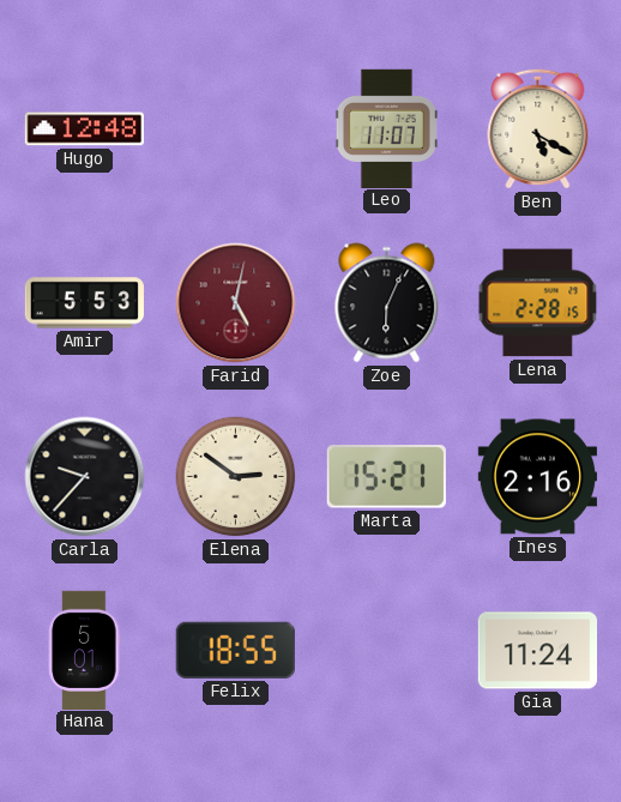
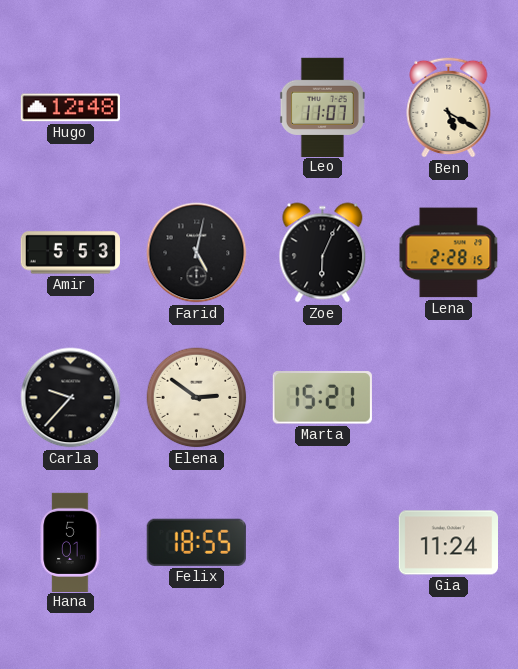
Farid dial: burgundy -> black (197, 253)
Ines: 2:16 -> none (537, 477)
